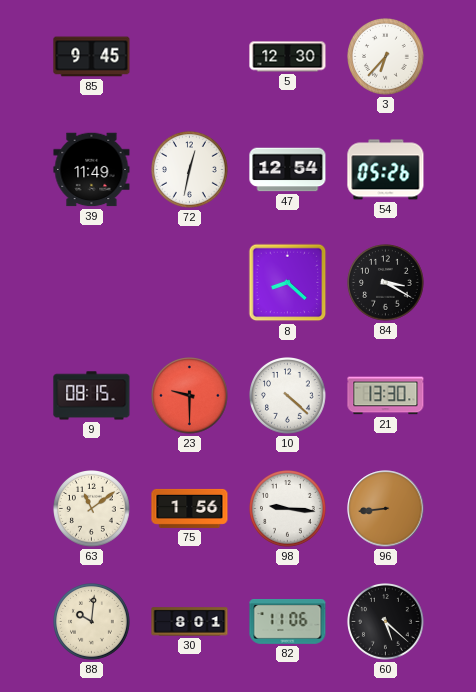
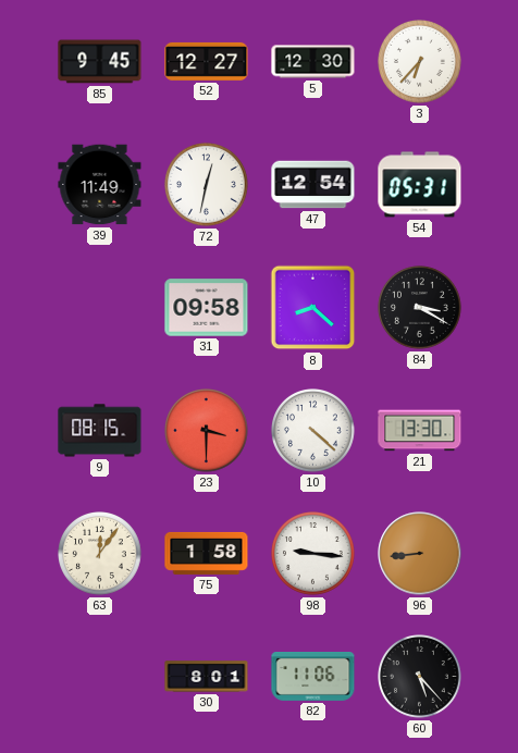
52: none -> 12:27 (207, 61)
54: 05:26 -> 05:31 (420, 185)
31: none -> 09:58 (207, 308)
23: 9:30 -> 3:30 (207, 431)
63: 11:09 -> 12:06 (100, 554)
75: 1:56 -> 1:58 (207, 553)
88: 10:01 -> none (92, 622)
60: 5:22 -> 5:23 (420, 677)
